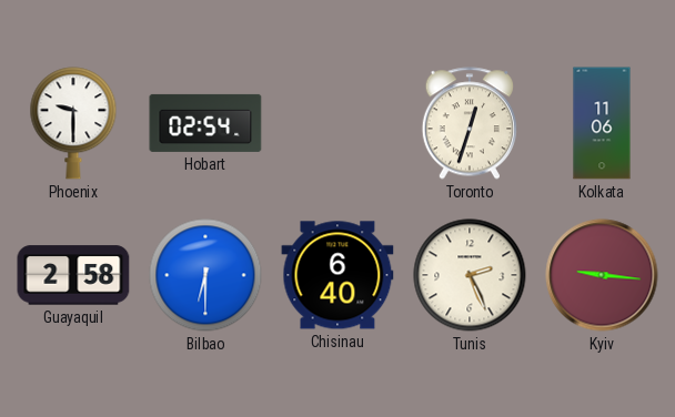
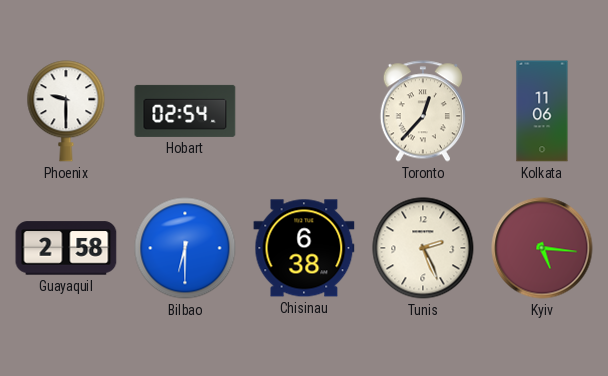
Toronto: 12:33 -> 12:37 (422, 111)
Chisinau: 6:40 -> 6:38 (304, 248)
Kyiv: 9:16 -> 5:16 (542, 248)
